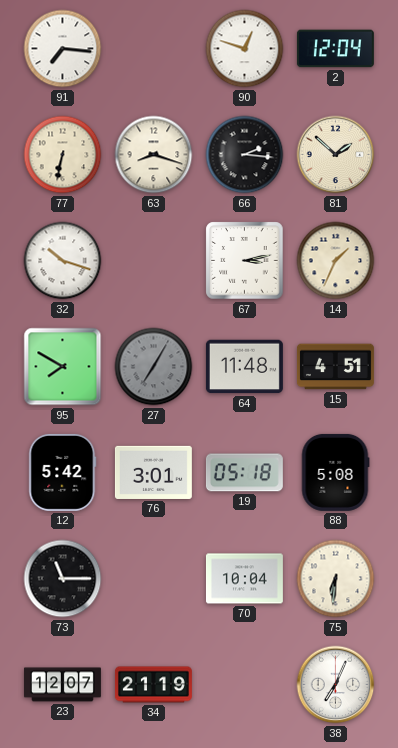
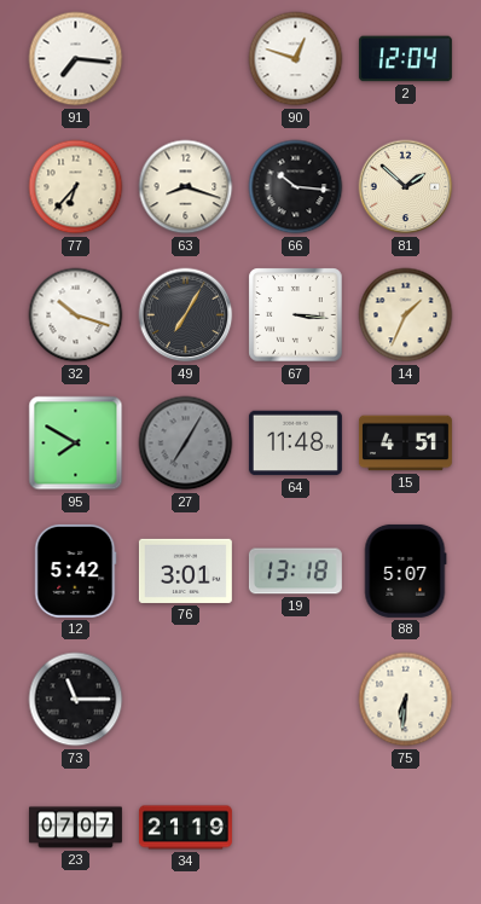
77: 6:32 -> 6:37 (76, 187)
66: 2:16 -> 10:16 (296, 187)
49: none -> 7:05 (186, 315)
67: 3:13 -> 3:16 (296, 315)
19: 05:18 -> 13:18 (295, 572)
88: 5:08 -> 5:07 (405, 570)
70: 10:04 -> none (244, 579)
23: 12:07 -> 07:07 (75, 828)
38: 7:04 -> none (336, 685)
